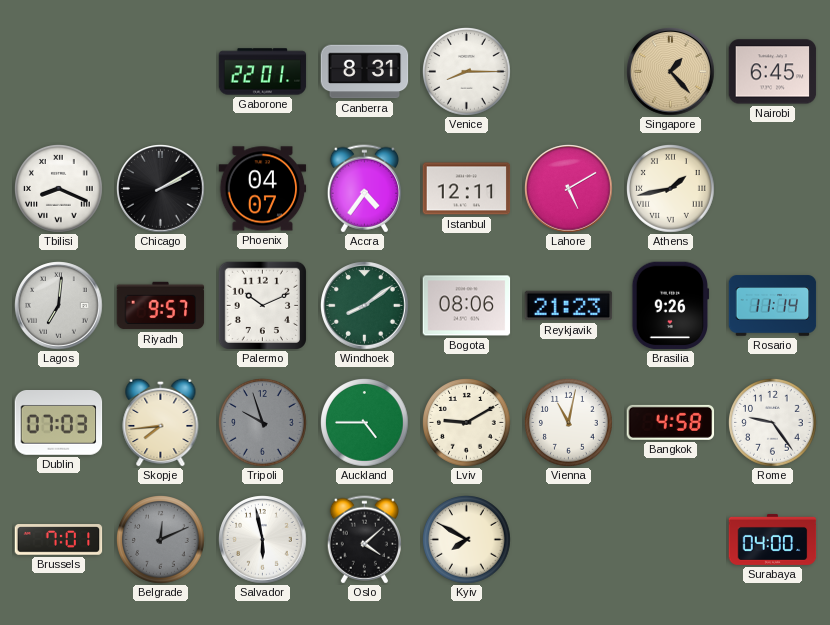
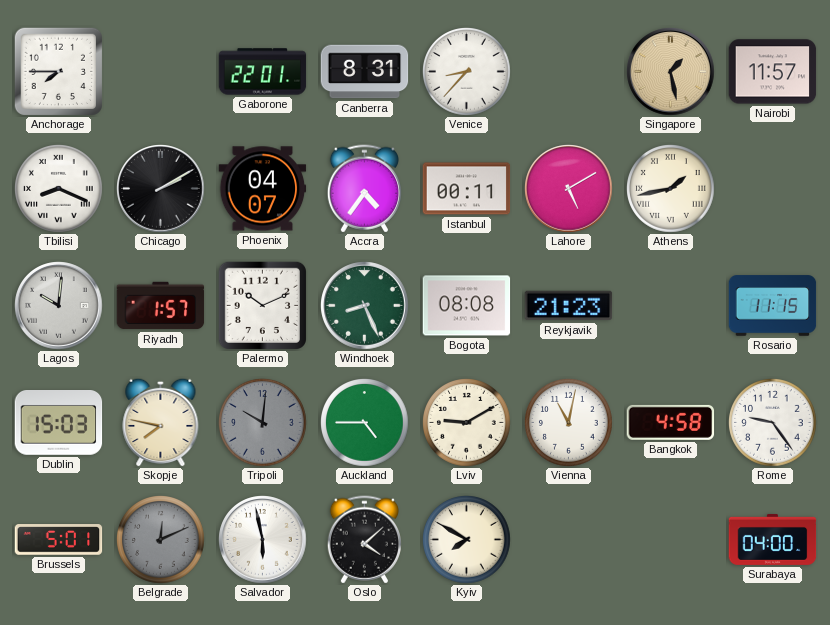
Anchorage: none -> 7:45 (58, 71)
Venice: 8:15 -> 8:37 (467, 72)
Singapore: 1:23 -> 1:28 (671, 72)
Nairobi: 6:45 -> 11:57 (773, 72)
Istanbul: 12:11 -> 00:11 (467, 189)
Lagos: 7:01 -> 10:01 (59, 306)
Riyadh: 9:57 -> 1:57 (161, 306)
Windhoek: 8:09 -> 8:26 (365, 306)
Bogota: 08:06 -> 08:08 (467, 306)
Brasilia: 9:26 -> none (671, 306)
Rosario: 11:14 -> 11:15 (773, 306)
Dublin: 07:03 -> 15:03 (59, 423)
Skopje: 7:44 -> 7:47 (161, 422)
Tripoli: 9:57 -> 10:01 (263, 423)
Brussels: 7:01 -> 5:01 (59, 540)
